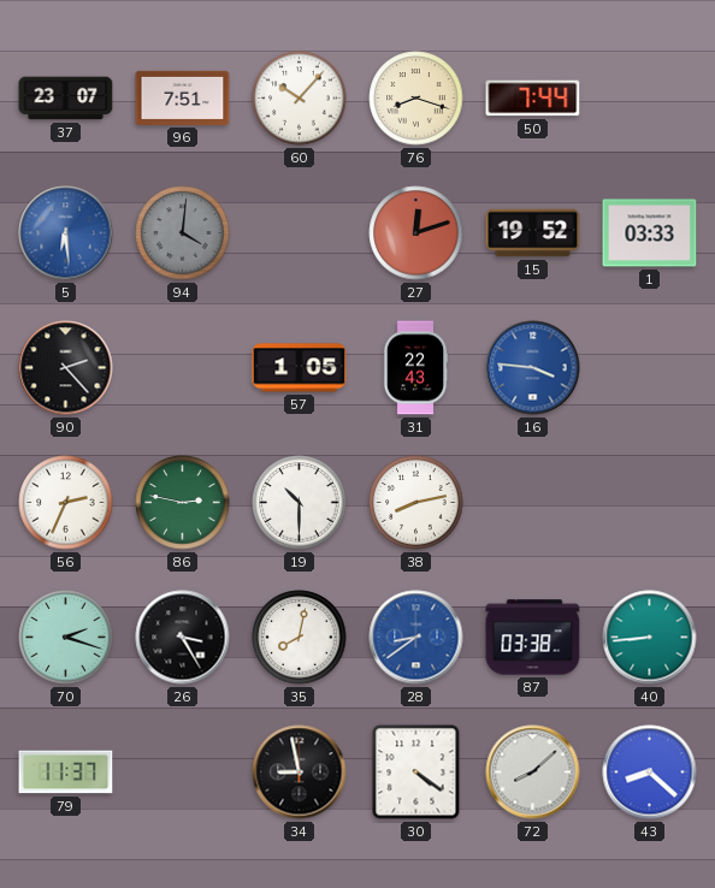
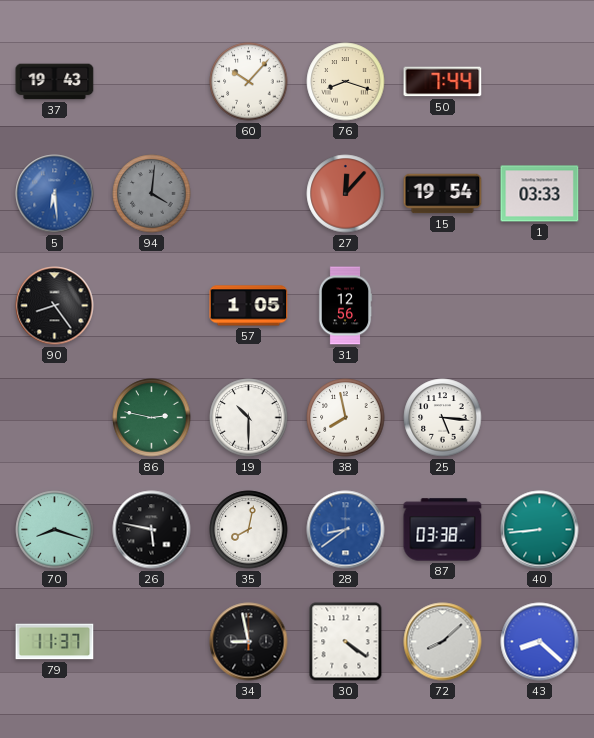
37: 23:07 -> 19:43 (55, 82)
96: 7:51 -> none (183, 97)
27: 12:12 -> 12:07 (346, 194)
15: 19:52 -> 19:54 (443, 194)
90: 2:23 -> 8:24 (55, 306)
31: 22:43 -> 12:56 (345, 306)
16: 3:46 -> none (533, 368)
56: 2:34 -> none (66, 503)
38: 8:13 -> 7:58 (346, 418)
25: none -> 5:16 (443, 418)
70: 2:18 -> 8:18 (55, 530)
26: 3:25 -> 5:47 (152, 530)
